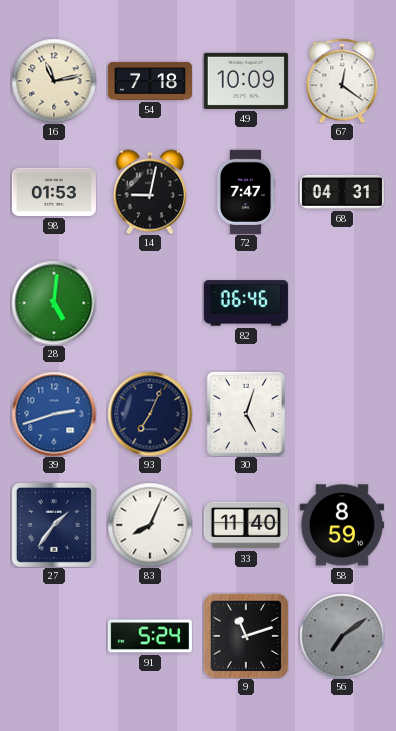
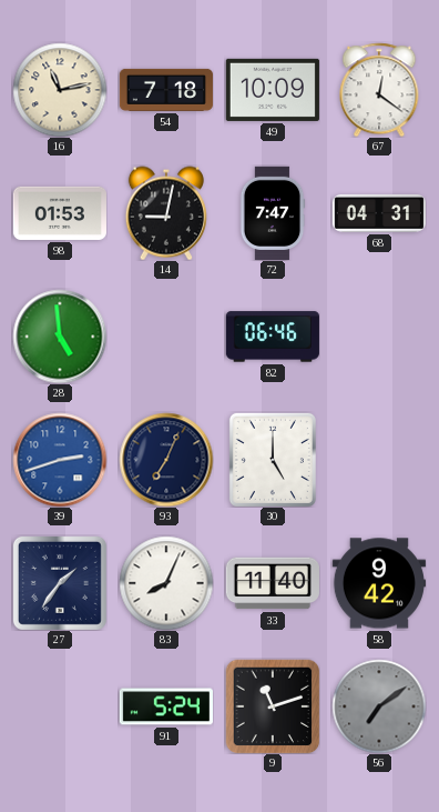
28: 5:01 -> 4:59 (60, 337)
30: 5:03 -> 5:00 (273, 460)
58: 8:59 -> 9:42 (379, 583)
